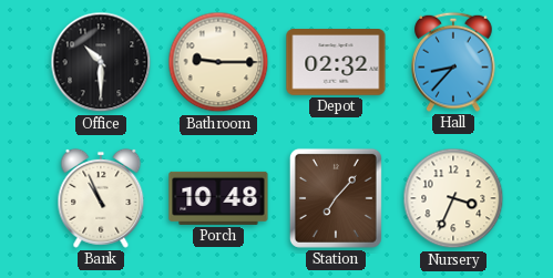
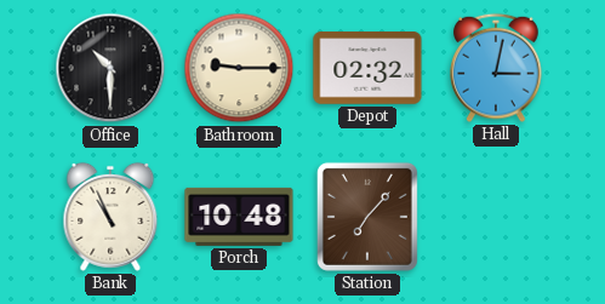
Hall: 8:37 -> 3:02 (496, 68)
Nursery: 3:34 -> none (453, 198)
